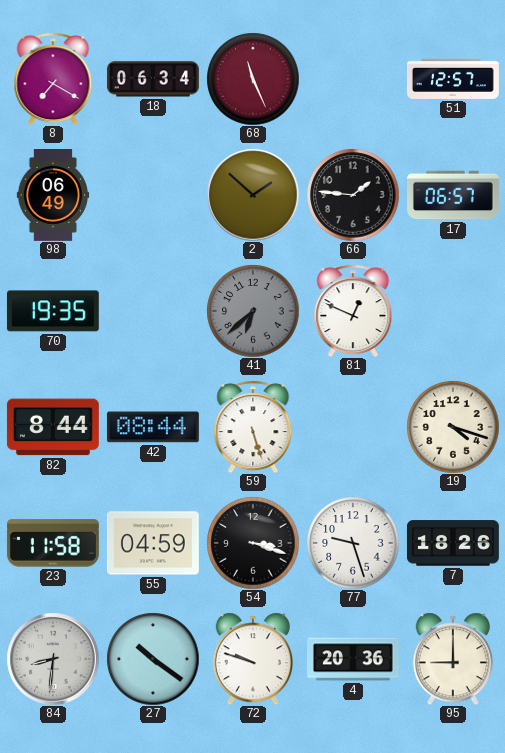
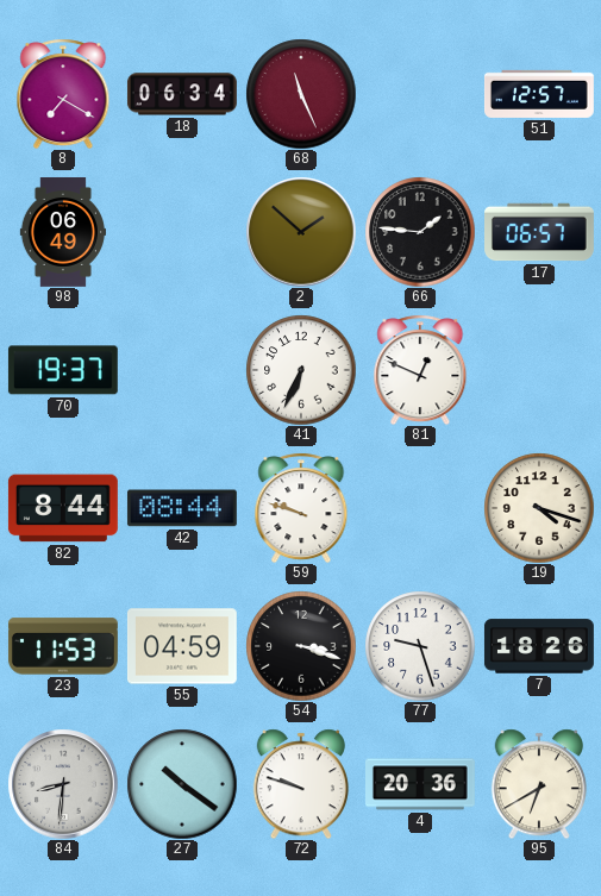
70: 19:35 -> 19:37 (63, 370)
41: 6:38 -> 6:34 (301, 370)
41 dial: grey -> white (301, 370)
59: 5:27 -> 9:48 (301, 508)
23: 11:58 -> 11:53 (63, 646)
95: 9:00 -> 6:40 (539, 784)
